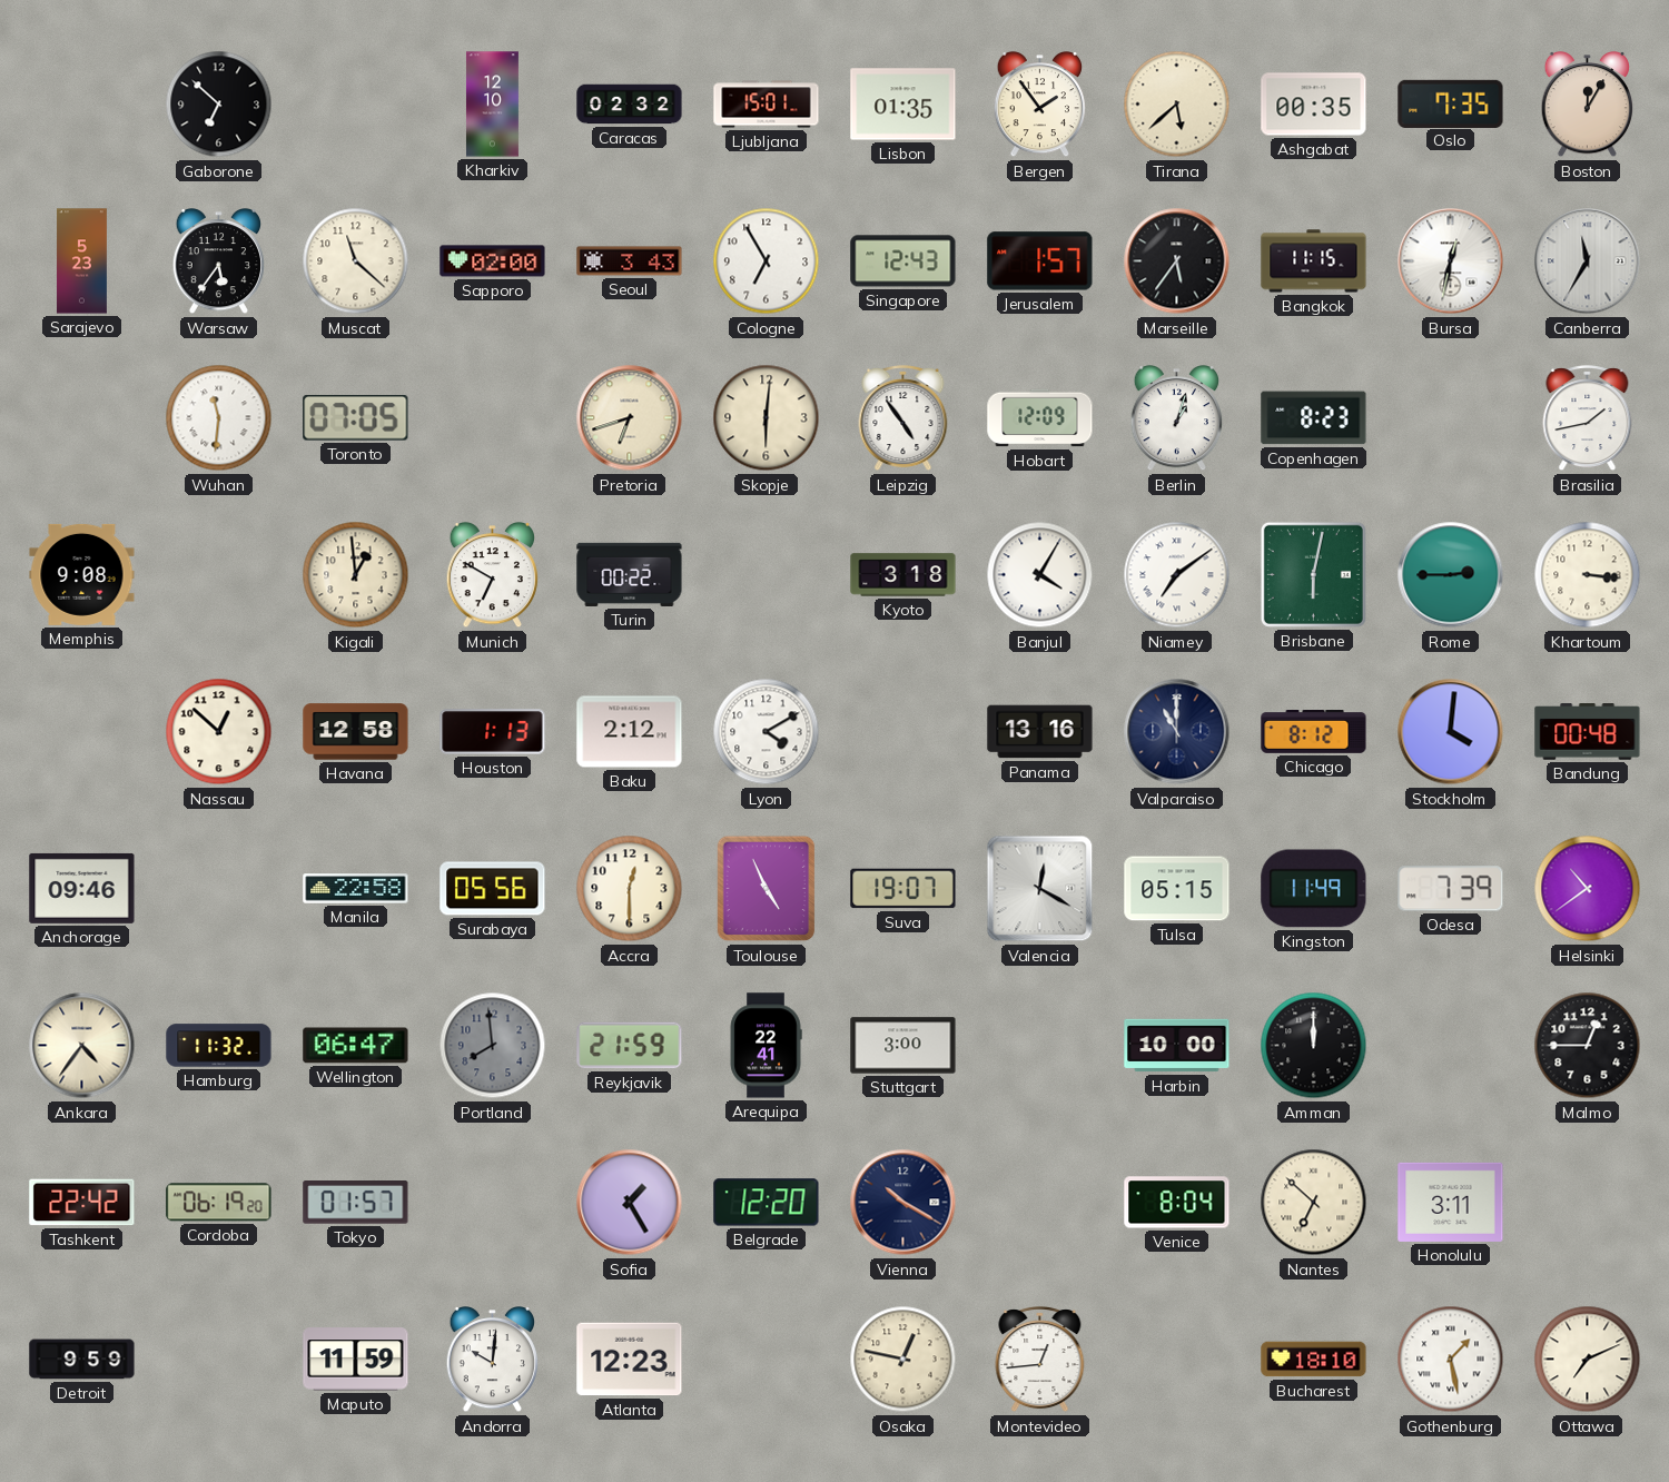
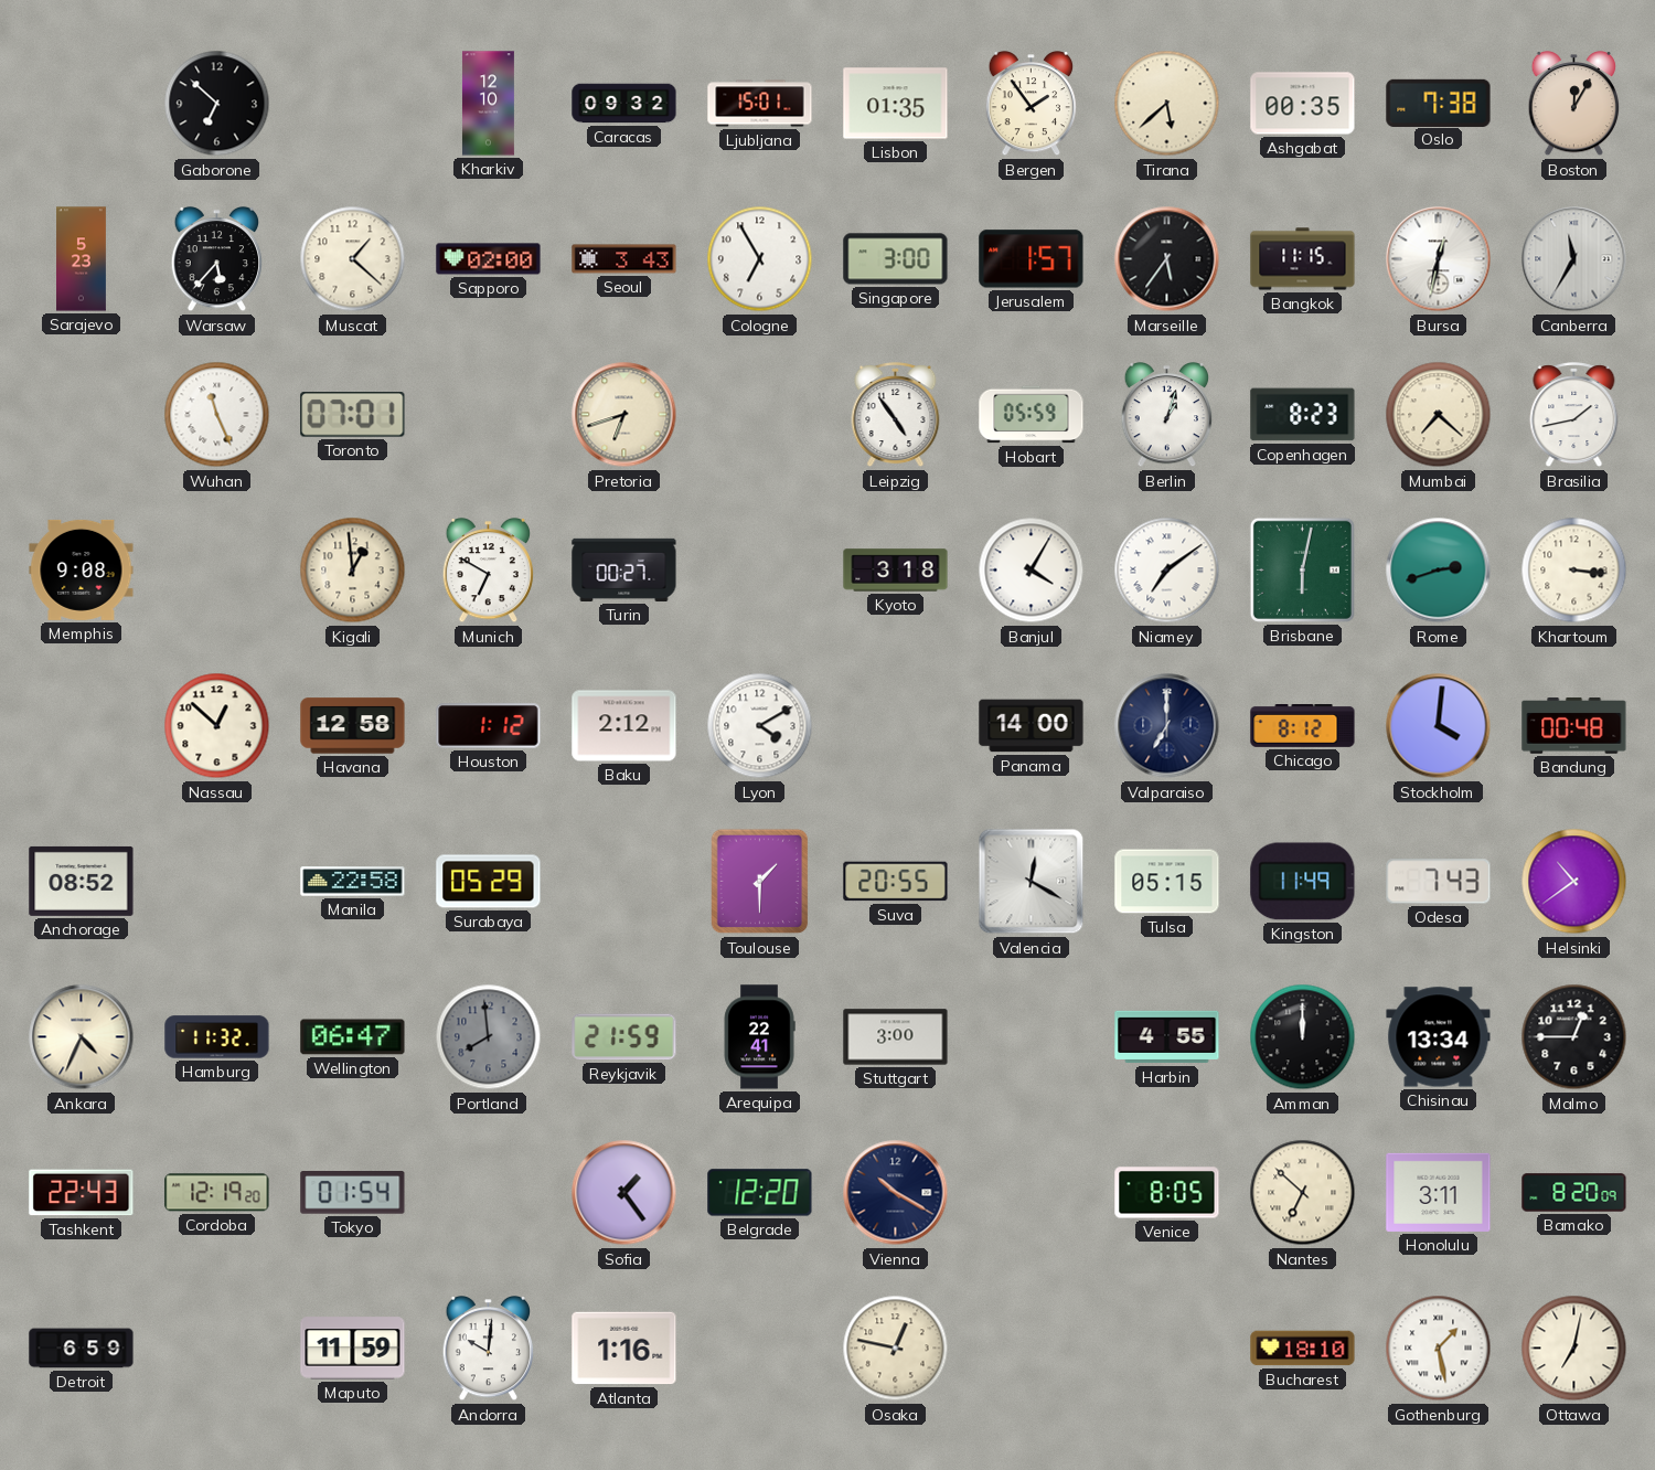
Caracas: 02:32 -> 09:32 (624, 104)
Oslo: 7:35 -> 7:38 (1439, 103)
Warsaw: 5:36 -> 5:37 (217, 260)
Muscat: 11:22 -> 1:22 (353, 259)
Singapore: 12:43 -> 3:00 (896, 259)
Wuhan: 11:31 -> 11:26 (217, 415)
Toronto: 07:05 -> 07:01 (353, 415)
Skopje: 6:01 -> none (767, 418)
Hobart: 12:09 -> 05:59 (1032, 415)
Mumbai: none -> 7:22 (1439, 415)
Turin: 00:22 -> 00:27 (624, 569)
Rome: 2:45 -> 2:42 (1439, 571)
Houston: 1:13 -> 1:12 (489, 726)
Panama: 13:16 -> 14:00 (1032, 726)
Valparaiso: 11:00 -> 7:00 (1167, 726)
Anchorage: 09:46 -> 08:52 (82, 881)
Surabaya: 05:56 -> 05:29 (489, 882)
Accra: 12:30 -> none (630, 889)
Toulouse: 4:56 -> 1:30 (760, 882)
Suva: 19:07 -> 20:55 (896, 882)
Odesa: 7:39 -> 7:43 (1439, 882)
Ankara: 4:36 -> 4:34 (82, 1037)
Harbin: 10:00 -> 4:55 (1167, 1037)
Chisinau: none -> 13:34 (1439, 1037)
Tashkent: 22:42 -> 22:43 (82, 1193)
Cordoba: 06:19 -> 12:19 (217, 1193)
Tokyo: 01:57 -> 01:54 (353, 1193)
Sofia: 1:25 -> 1:24 (624, 1193)
Venice: 8:04 -> 8:05 (1167, 1193)
Bamako: none -> 8:20 (1574, 1193)
Detroit: 9:59 -> 6:59 (82, 1349)
Atlanta: 12:23 -> 1:16 (624, 1349)
Montevideo: 12:44 -> none (1040, 1360)
Ottawa: 7:11 -> 7:02 (1574, 1349)
